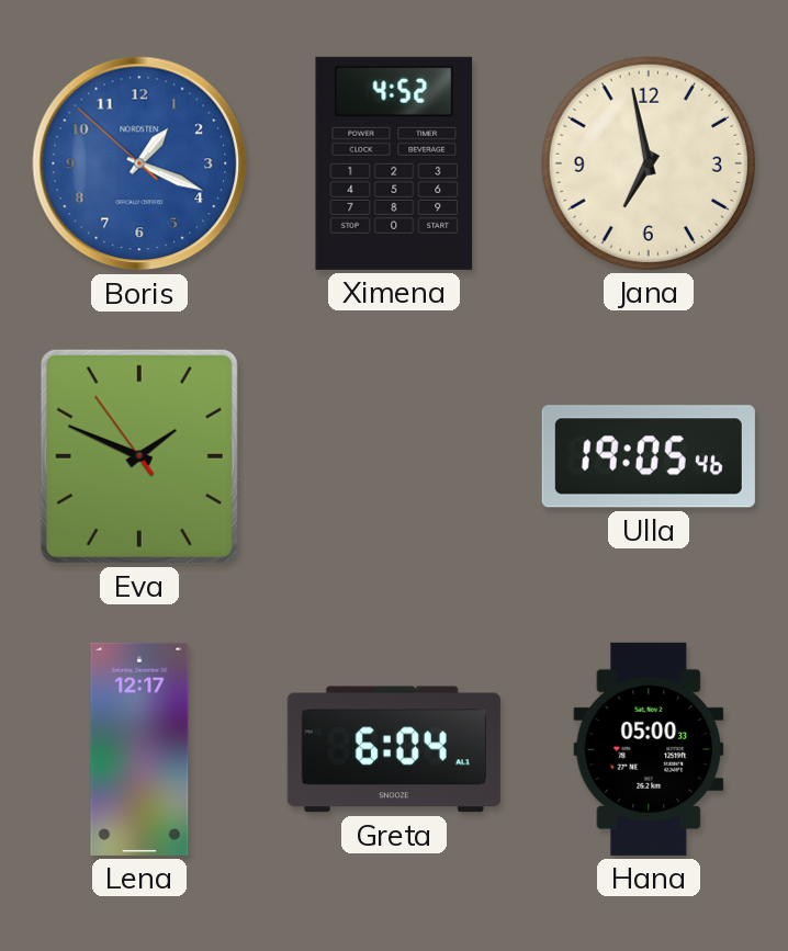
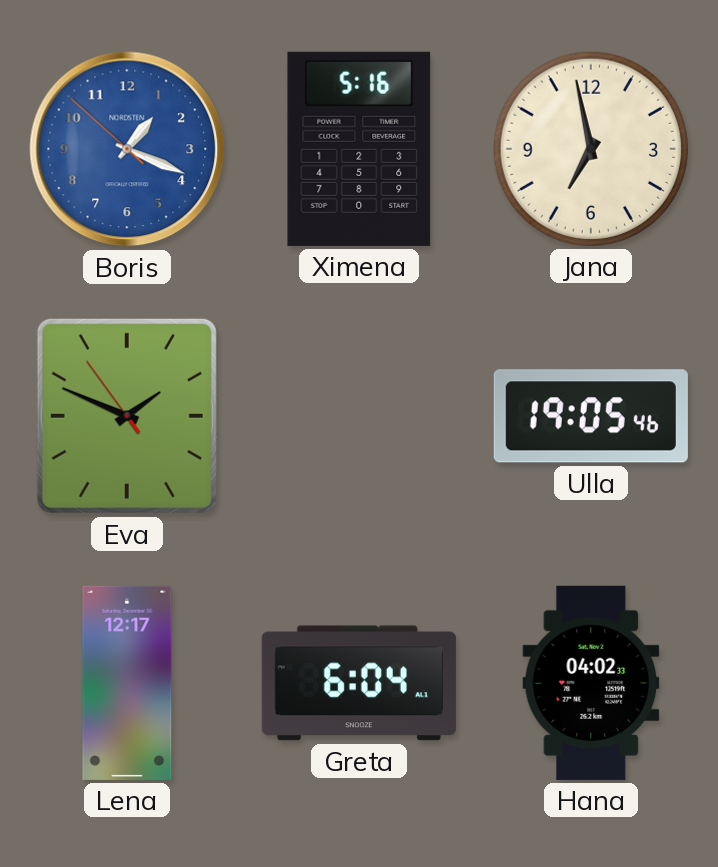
Ximena: 4:52 -> 5:16 (359, 149)
Hana: 05:00 -> 04:02 (591, 683)
